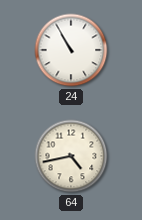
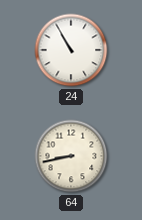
64: 4:43 -> 8:43 (71, 156)
